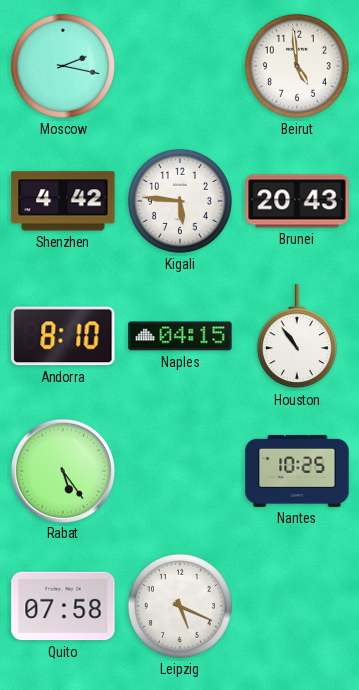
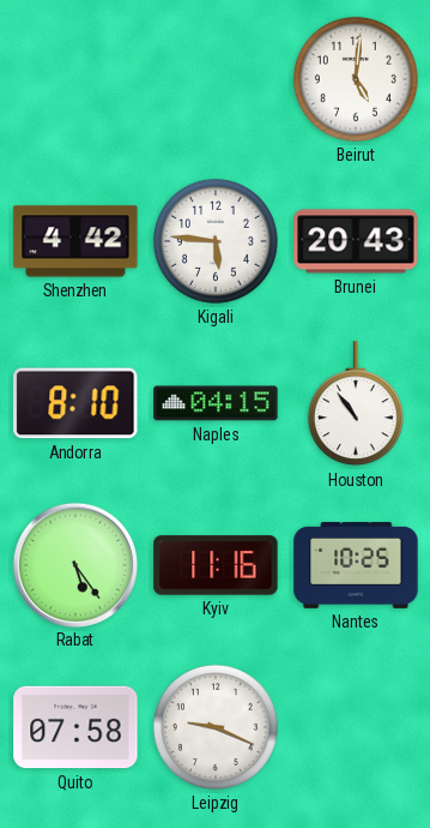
Moscow: 2:17 -> none (63, 66)
Beirut: 4:59 -> 5:01 (356, 79)
Kyiv: none -> 11:16 (216, 565)
Leipzig: 5:19 -> 9:19 (216, 727)
